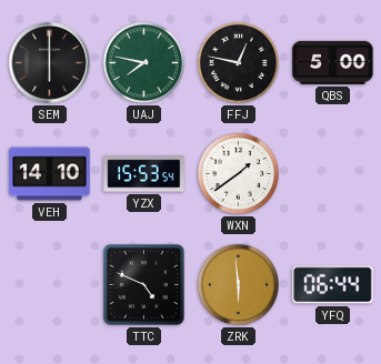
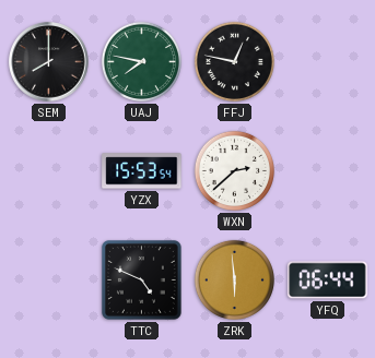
SEM: 6:00 -> 8:00 (49, 62)
QBS: 5:00 -> none (333, 62)
VEH: 14:10 -> none (50, 174)
WXN: 1:39 -> 2:38 (234, 170)
